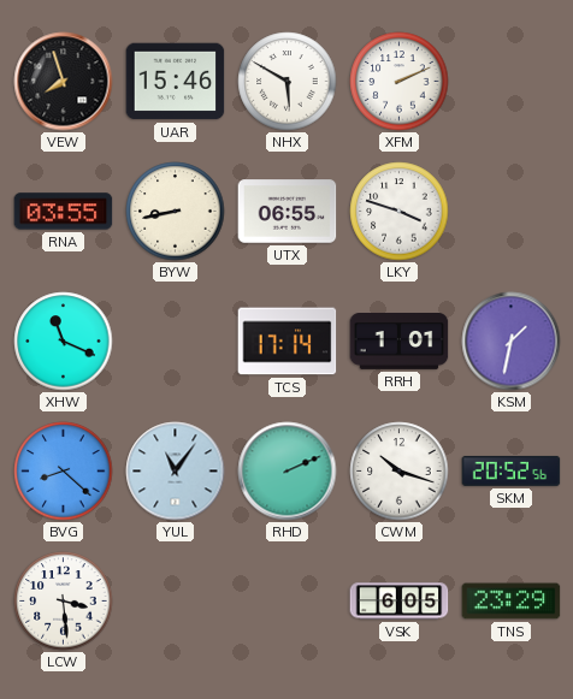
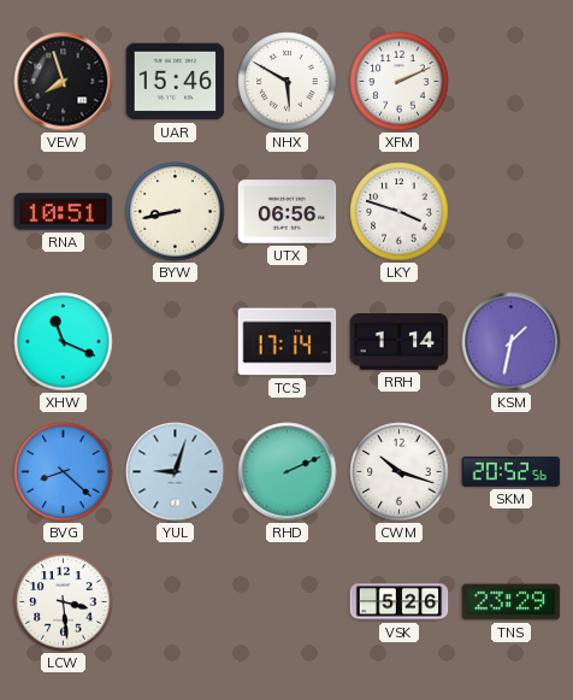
RNA: 03:55 -> 10:51 (64, 212)
UTX: 06:55 -> 06:56 (288, 212)
RRH: 1:01 -> 1:14 (400, 342)
YUL: 11:06 -> 9:03 (176, 472)
VSK: 6:05 -> 5:26 (400, 602)
